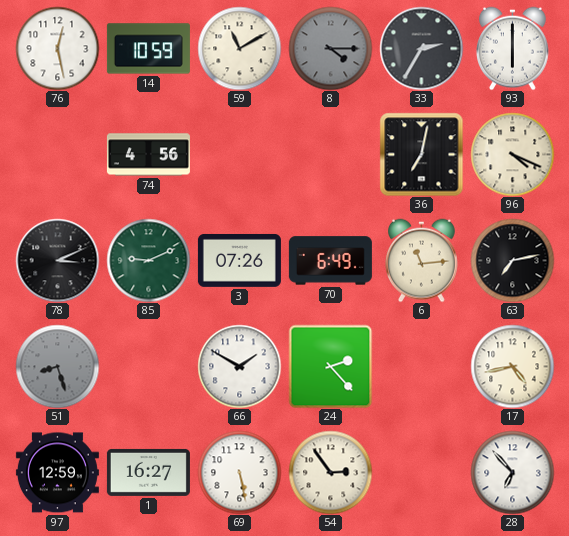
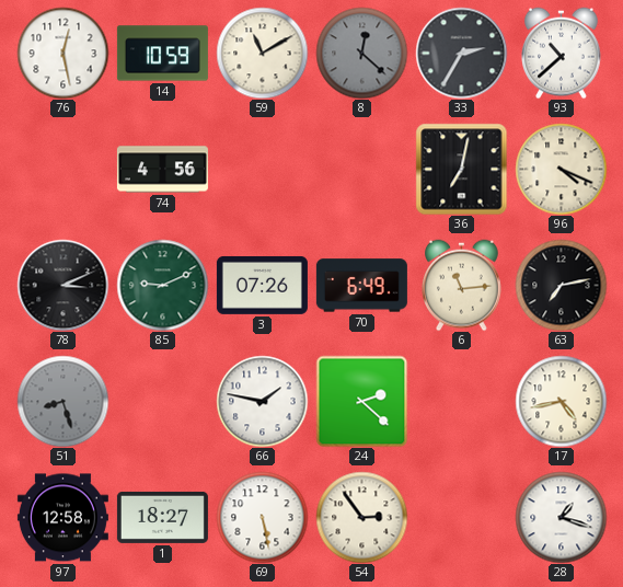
8: 4:15 -> 12:22 (361, 53)
93: 6:00 -> 10:38 (562, 53)
66: 1:50 -> 1:47 (262, 401)
24: 2:23 -> 2:22 (361, 401)
97: 12:59 -> 12:58 (62, 518)
1: 16:27 -> 18:27 (162, 517)
28: 6:53 -> 1:18 (561, 517)
